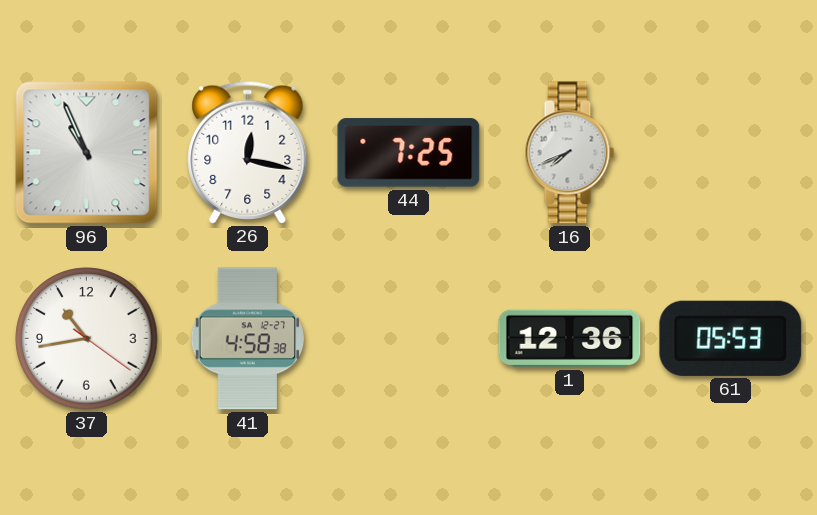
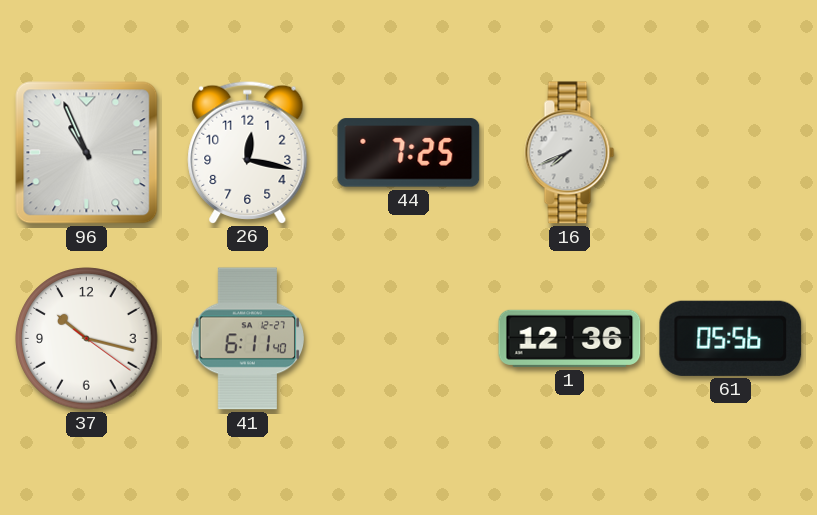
37: 10:43 -> 10:17 (87, 339)
41: 4:58 -> 6:11 (248, 339)
61: 05:53 -> 05:56 (731, 338)
